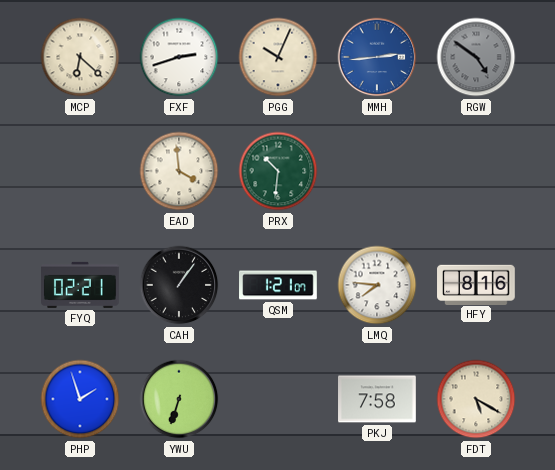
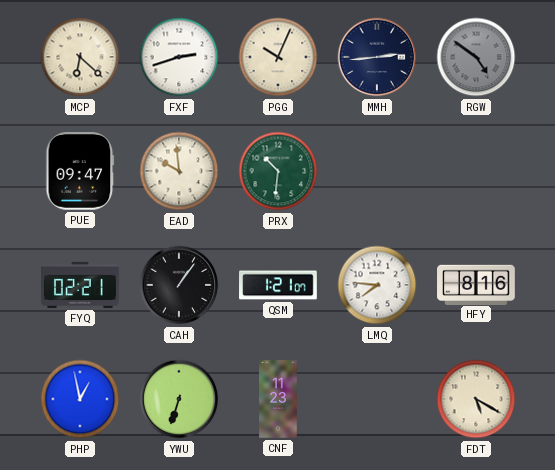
MMH dial: blue -> navy (377, 57)
PUE: none -> 09:47 (80, 172)
EAD: 3:59 -> 9:59 (179, 171)
PHP: 1:57 -> 12:58 (80, 399)
CNF: none -> 11:23 (278, 399)
PKJ: 7:58 -> none (377, 399)
